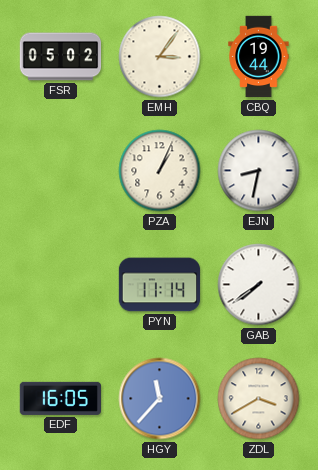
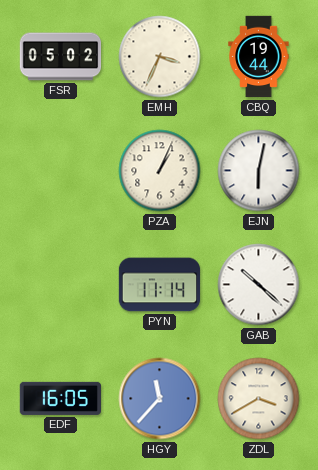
EMH: 3:06 -> 3:34 (160, 57)
EJN: 8:32 -> 6:02 (259, 171)
GAB: 7:39 -> 10:22 (259, 285)
